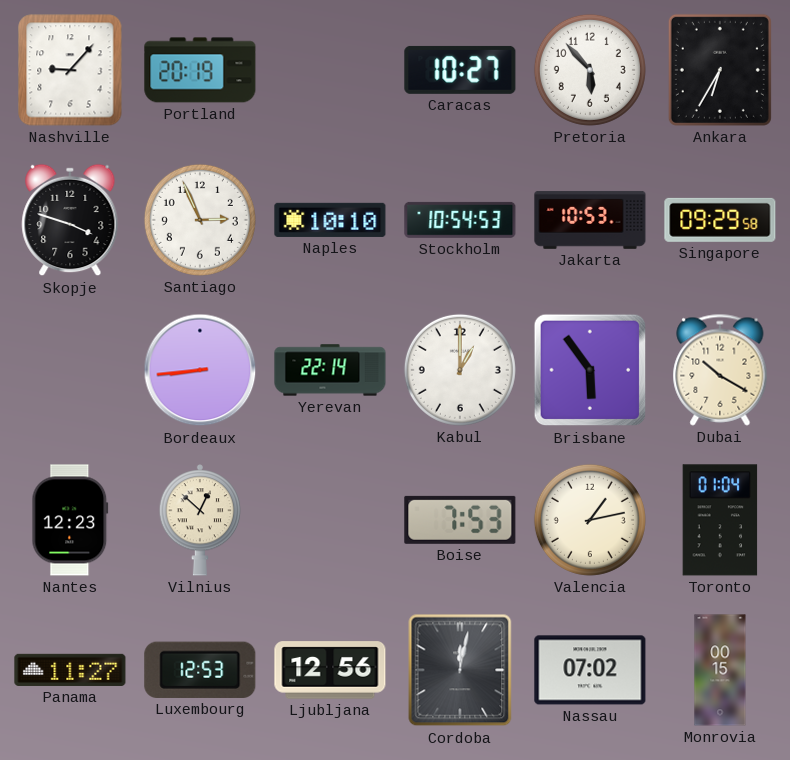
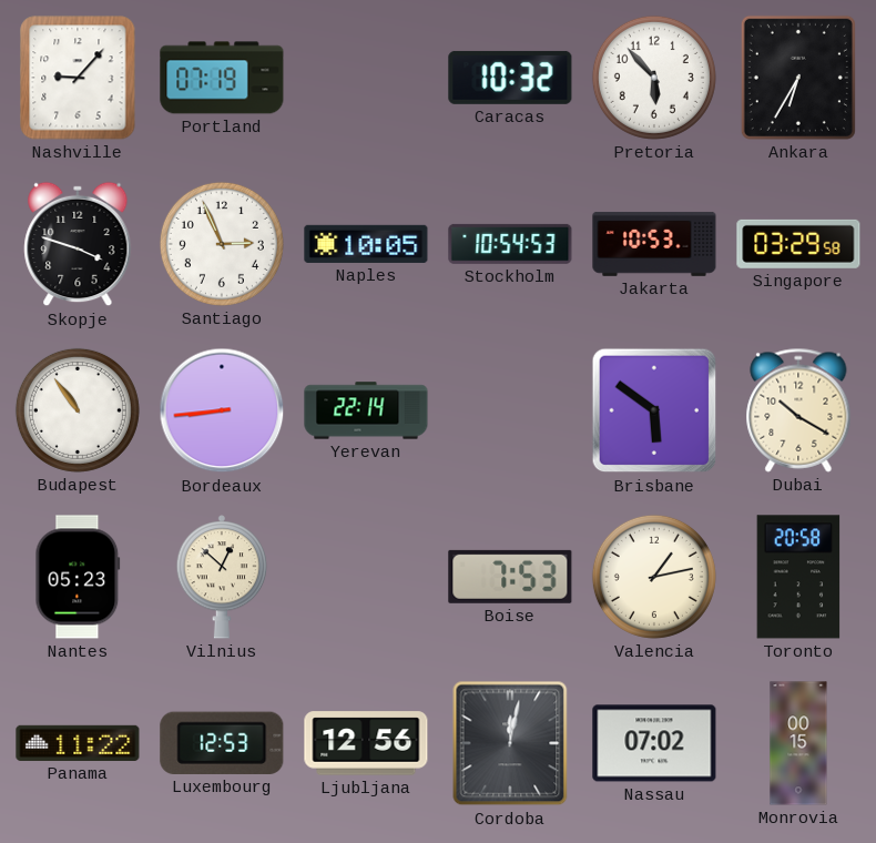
Portland: 20:19 -> 07:19 (222, 78)
Caracas: 10:27 -> 10:32 (510, 78)
Naples: 10:10 -> 10:05 (366, 244)
Singapore: 09:29 -> 03:29 (798, 244)
Budapest: none -> 10:54 (78, 410)
Kabul: 1:00 -> none (460, 370)
Brisbane: 5:54 -> 5:51 (654, 410)
Nantes: 12:23 -> 05:23 (78, 577)
Toronto: 01:04 -> 20:58 (798, 577)
Panama: 11:27 -> 11:22 (78, 743)
